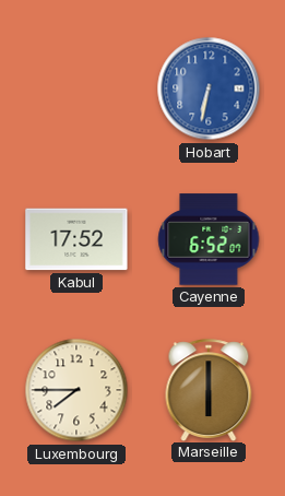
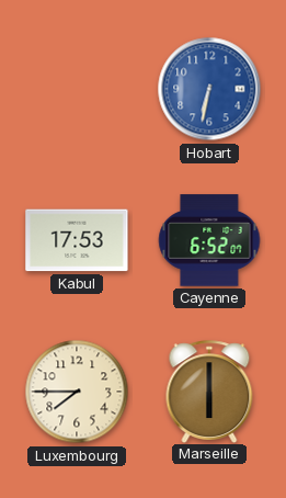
Kabul: 17:52 -> 17:53 (77, 240)
